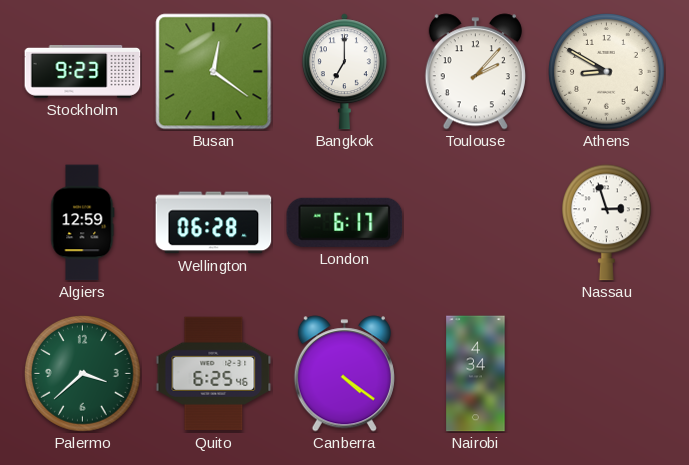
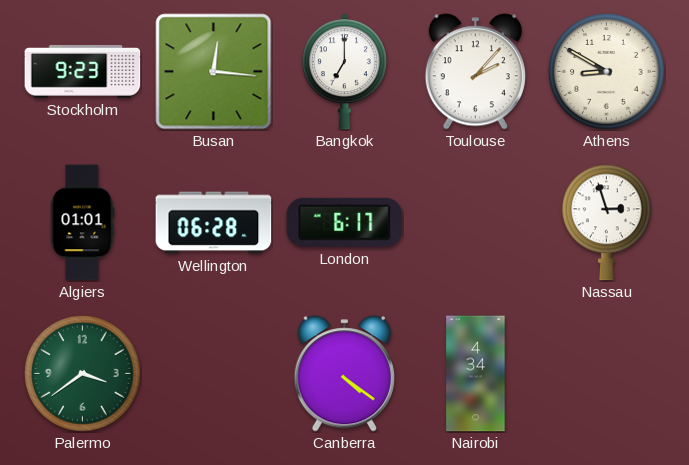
Busan: 12:21 -> 12:16 (214, 72)
Algiers: 12:59 -> 01:01 (83, 223)
Palermo: 3:38 -> 3:39 (83, 374)
Quito: 6:25 -> none (214, 374)
